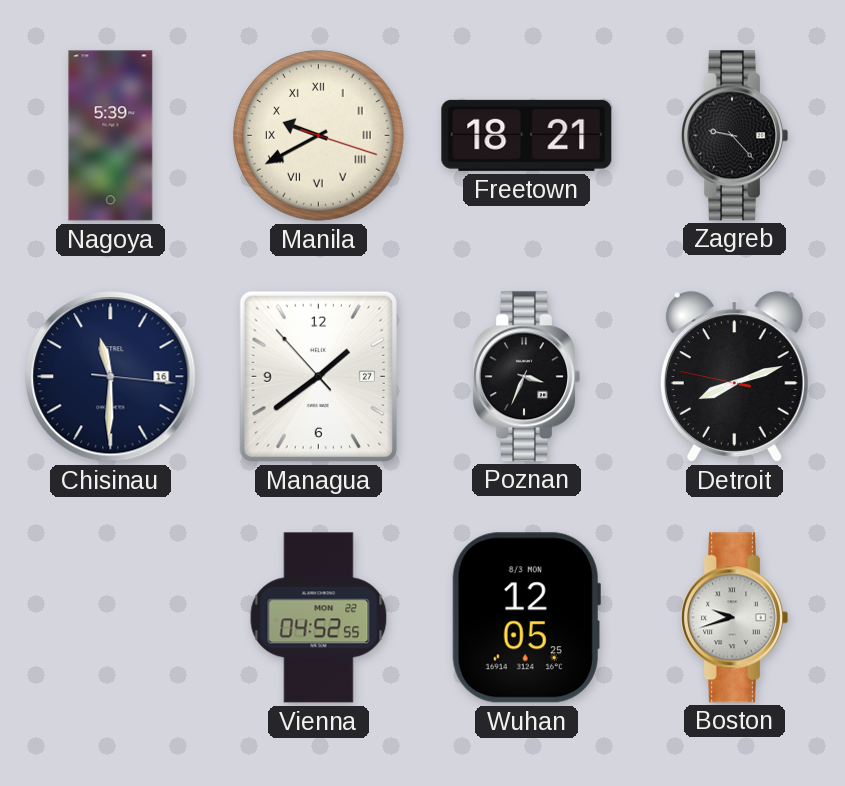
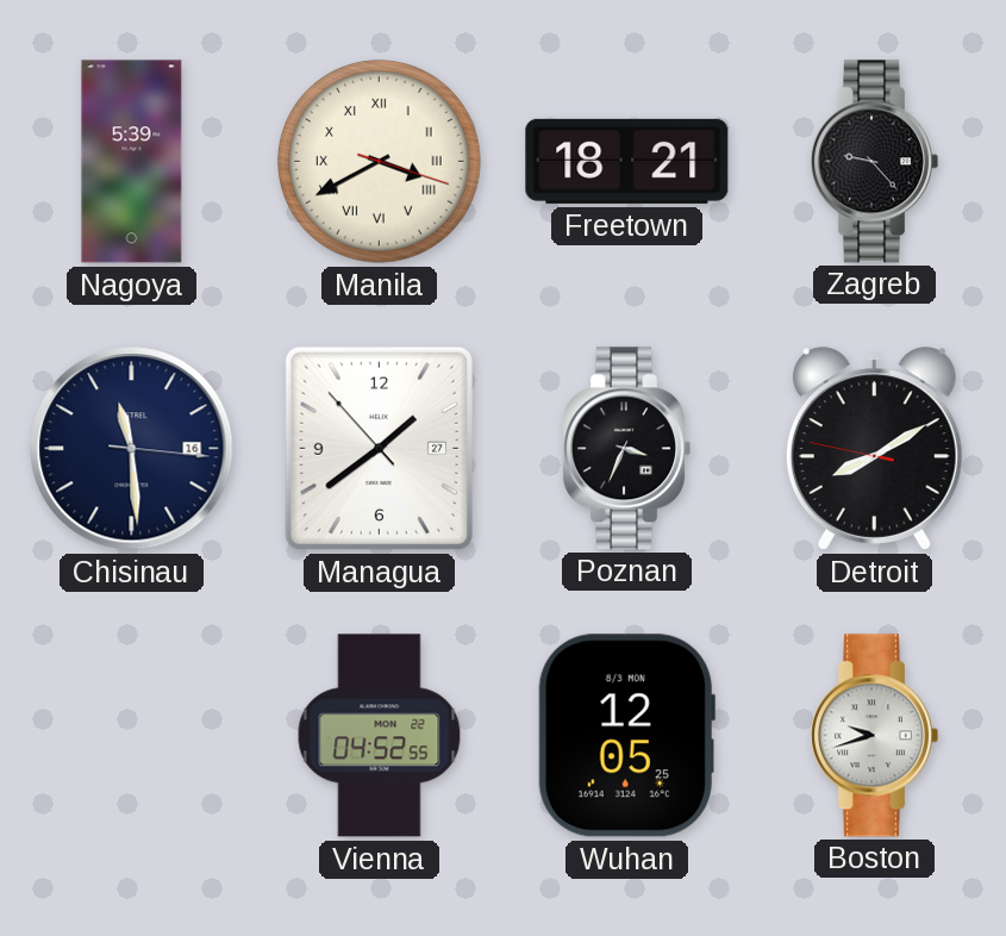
Manila: 9:40 -> 3:40 (380, 162)
Chisinau: 11:30 -> 11:29 (132, 449)
Detroit: 8:11 -> 8:09 (874, 449)
